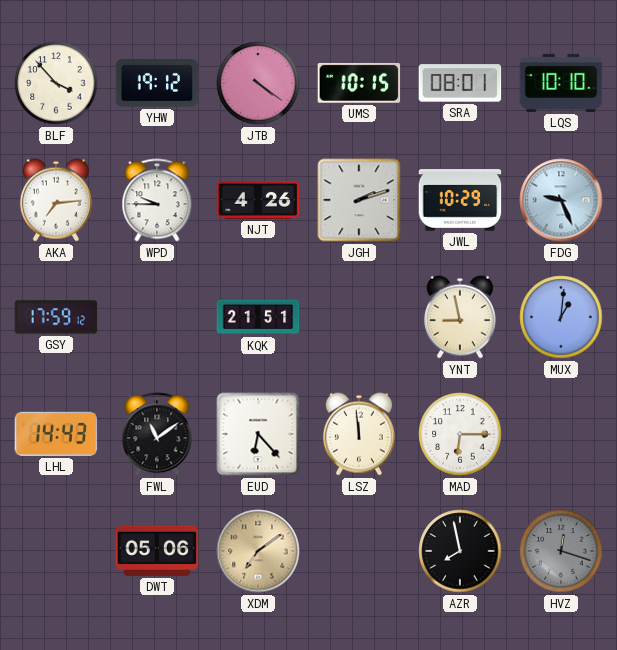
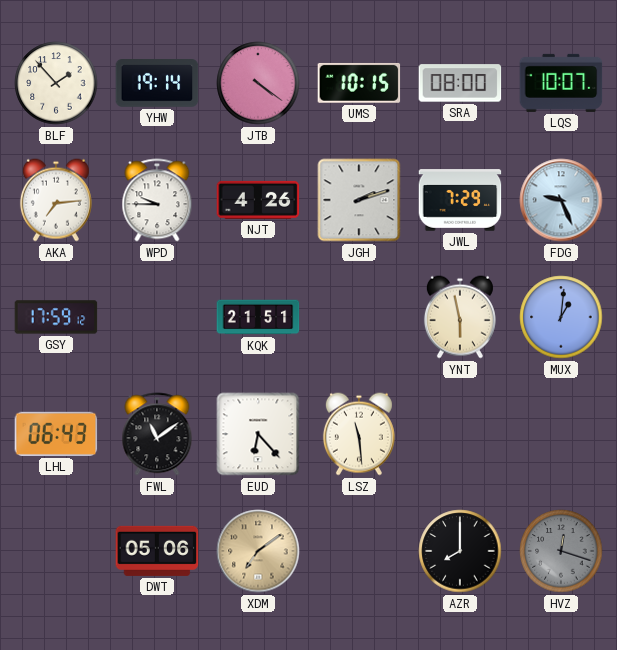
BLF: 3:53 -> 1:53 (56, 83)
YHW: 19:12 -> 19:14 (157, 84)
SRA: 08:01 -> 08:00 (460, 83)
LQS: 10:10 -> 10:07 (561, 83)
JWL: 10:29 -> 7:29 (460, 200)
YNT: 8:58 -> 5:58 (460, 317)
LHL: 14:43 -> 06:43 (56, 434)
LSZ: 11:59 -> 11:29 (359, 434)
MAD: 6:15 -> none (460, 434)
AZR: 7:58 -> 8:00 (460, 551)
